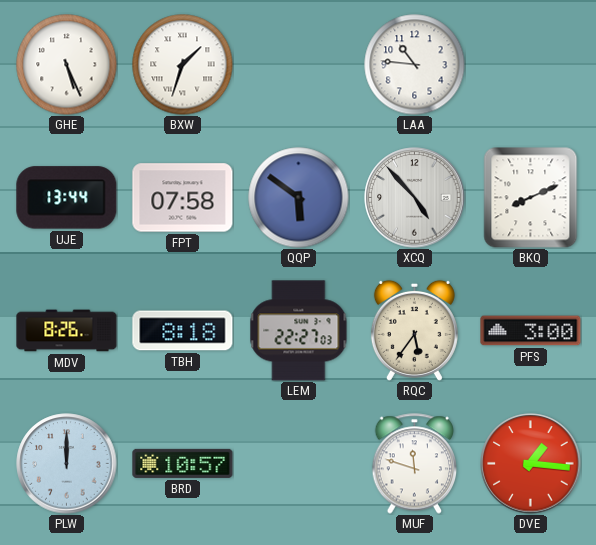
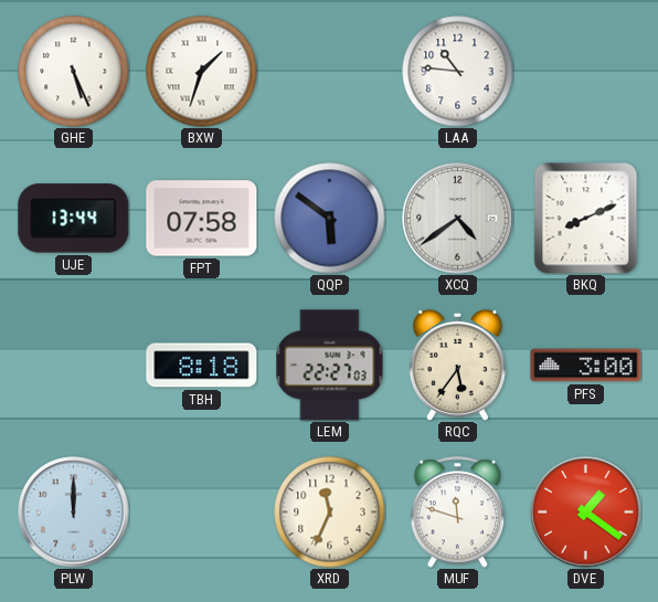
XCQ: 4:53 -> 4:39 (458, 219)
MDV: 8:26 -> none (67, 331)
BRD: 10:57 -> none (183, 463)
XRD: none -> 11:34 (330, 513)
DVE: 1:16 -> 1:21 (586, 513)
